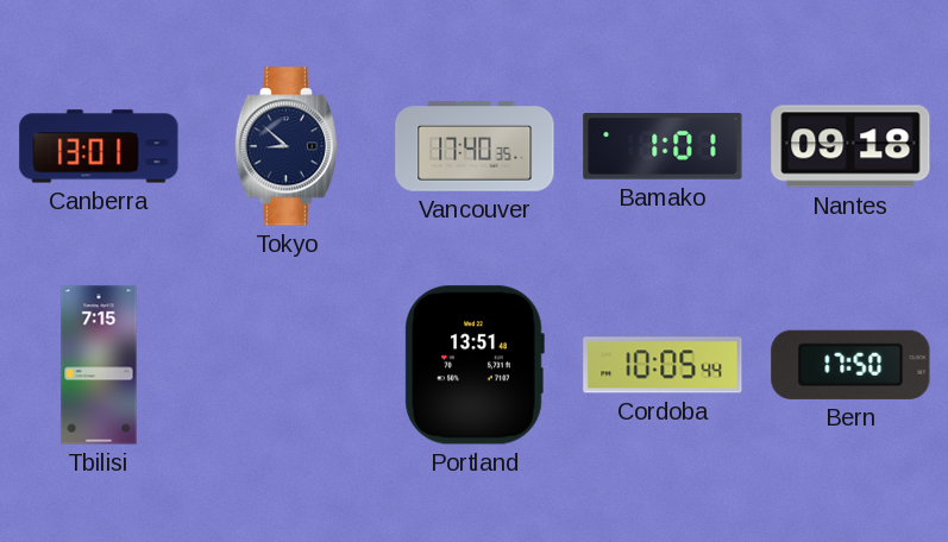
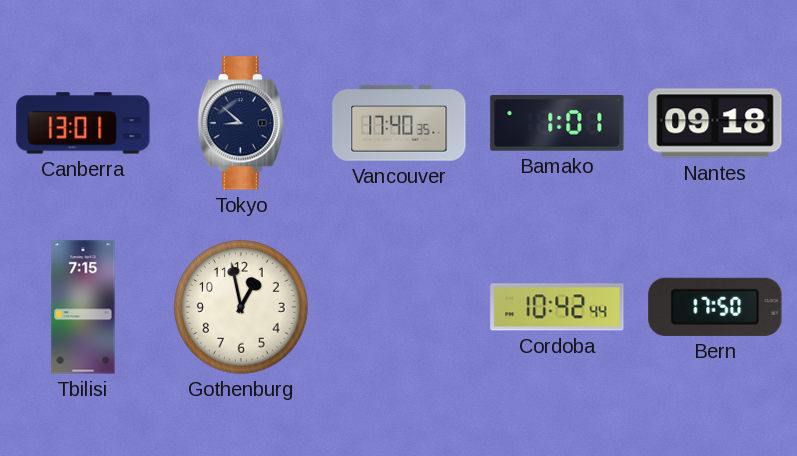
Gothenburg: none -> 12:58 (241, 307)
Portland: 13:51 -> none (475, 365)
Cordoba: 10:05 -> 10:42 (557, 307)
